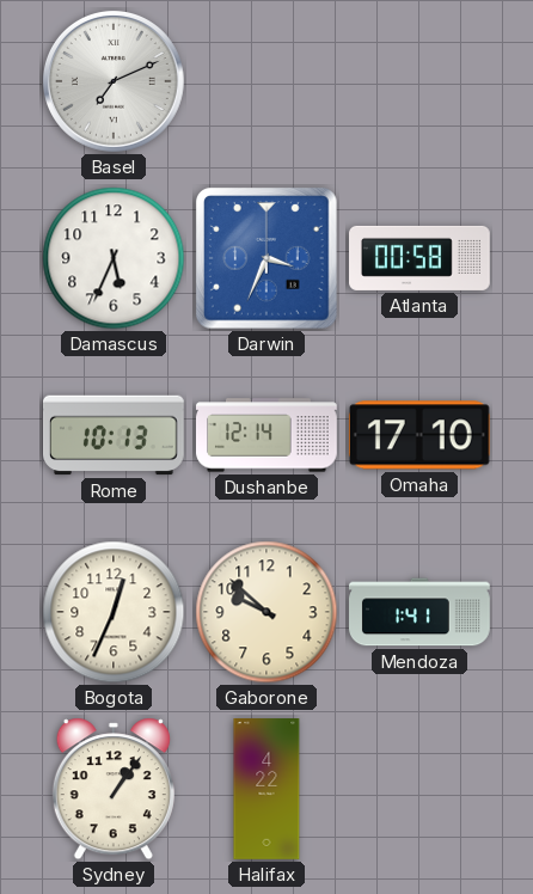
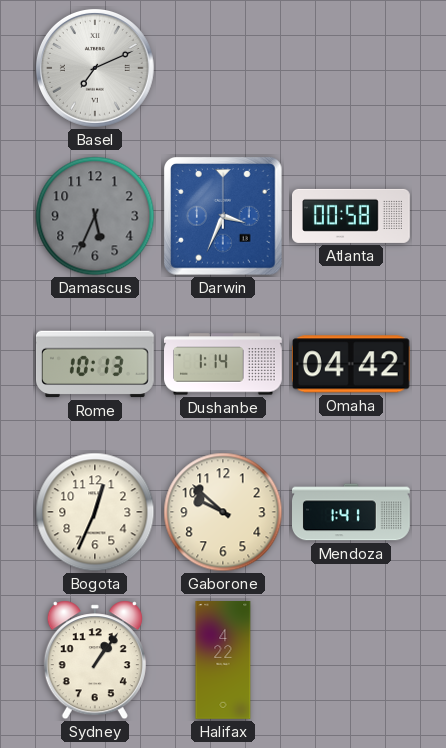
Damascus dial: white -> grey (95, 216)
Dushanbe: 12:14 -> 1:14 (224, 364)
Omaha: 17:10 -> 04:42 (351, 364)
